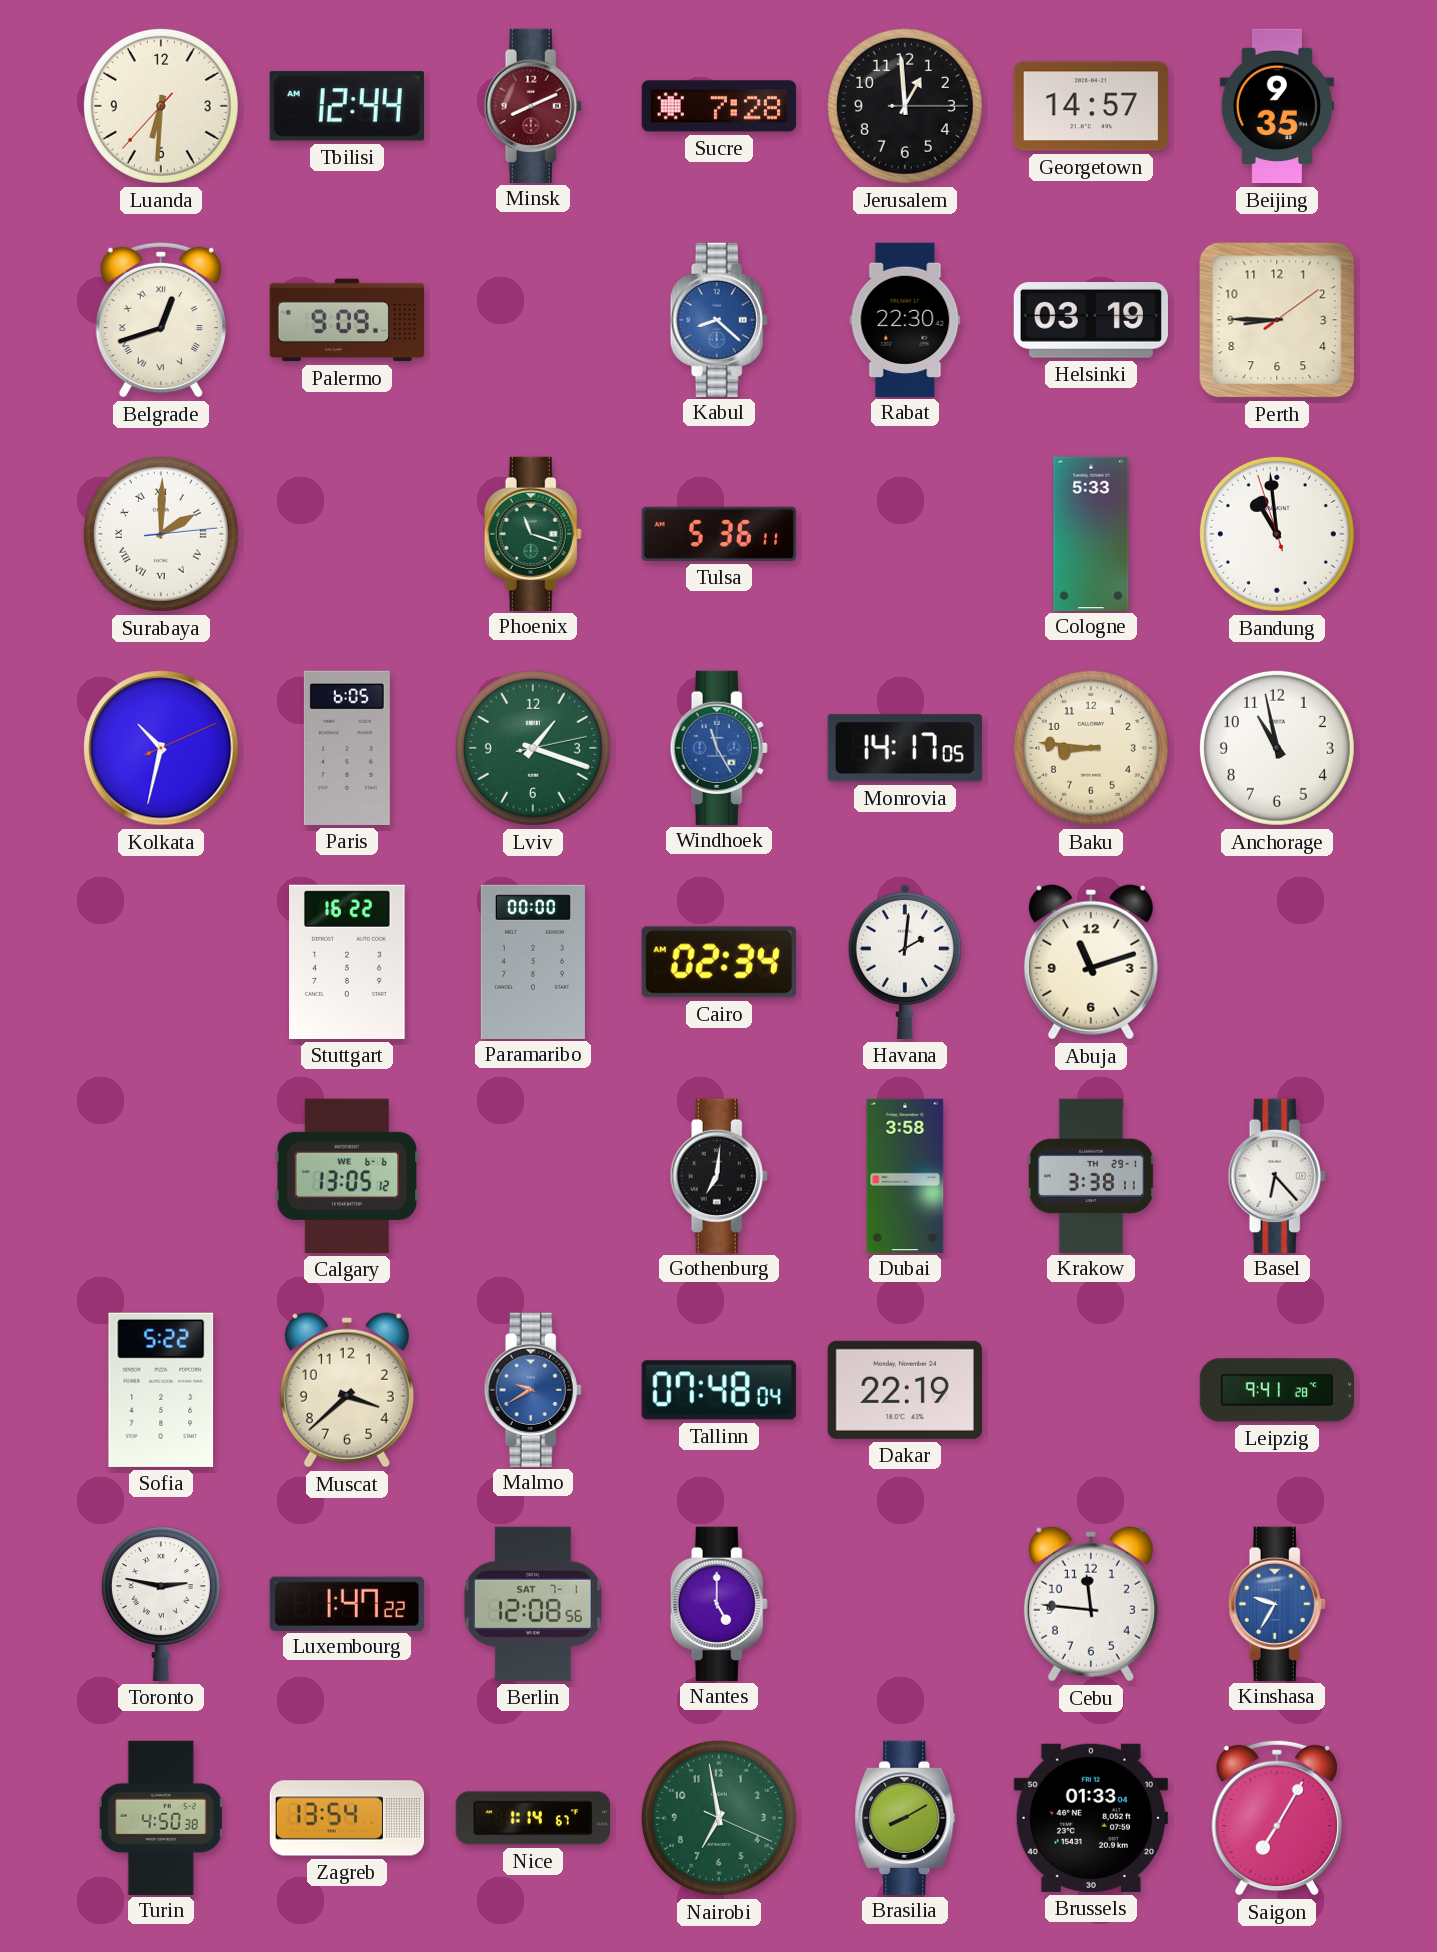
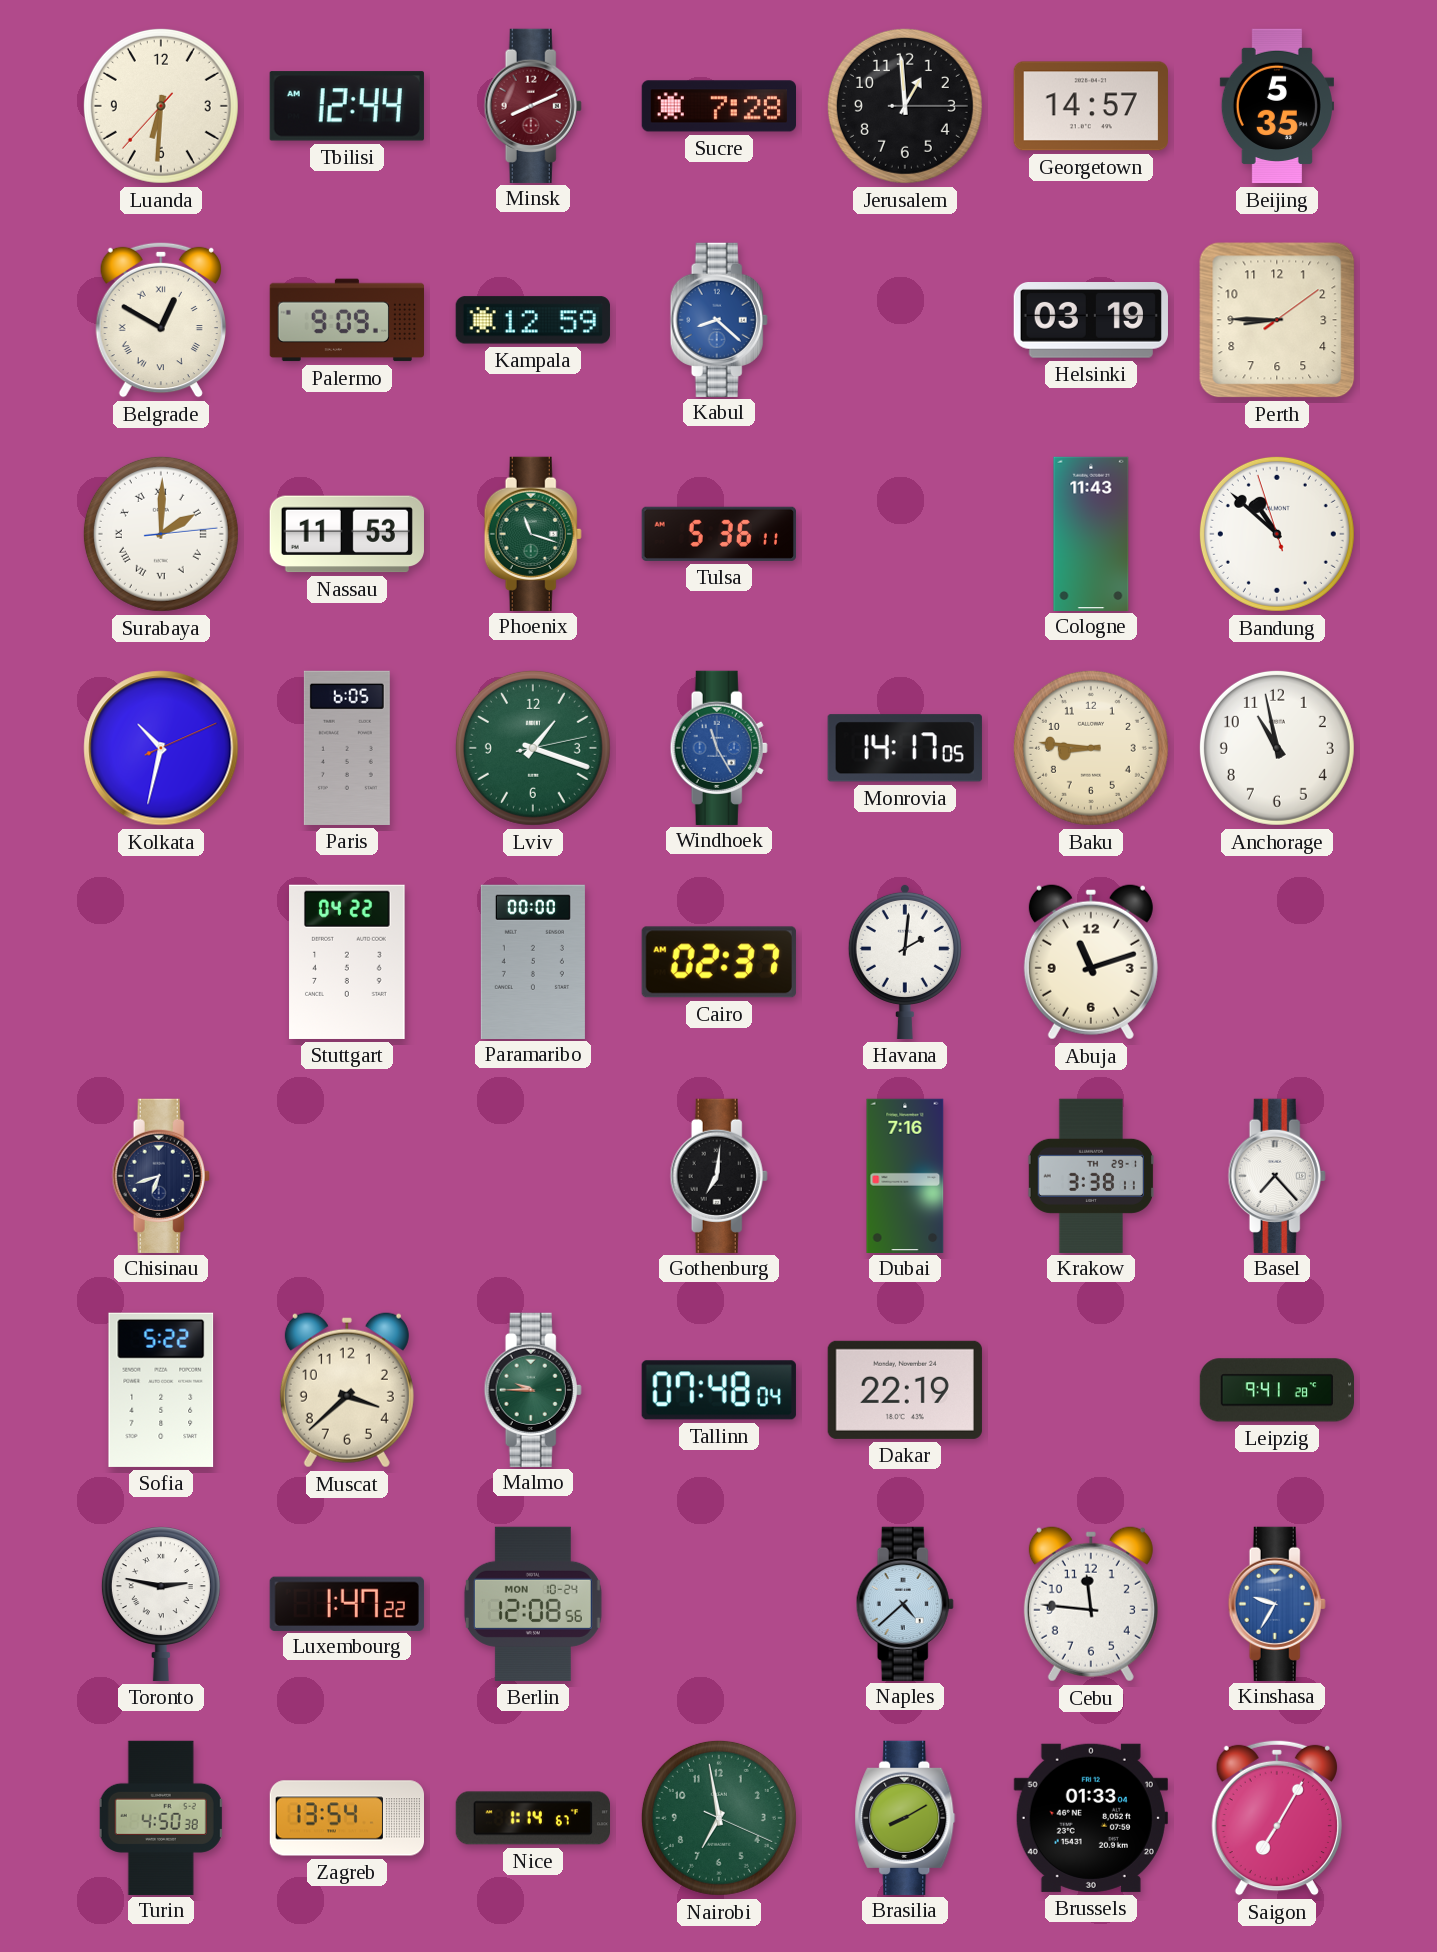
Beijing: 9:35 -> 5:35 (1277, 106)
Belgrade: 12:42 -> 12:50 (161, 320)
Kampala: none -> 12:59 (533, 320)
Rabat: 22:30 -> none (905, 319)
Nassau: none -> 11:53 (347, 534)
Cologne: 5:33 -> 11:43 (1091, 533)
Bandung: 10:58 -> 10:51 (1277, 534)
Stuttgart: 16:22 -> 04:22 (347, 962)
Cairo: 02:34 -> 02:37 (719, 962)
Chisinau: none -> 6:42 (161, 1175)
Calgary: 13:05 -> none (347, 1176)
Dubai: 3:58 -> 7:16 (905, 1175)
Basel: 6:23 -> 7:23 (1277, 1175)
Malmo: 9:40 -> 9:45 (533, 1389)
Malmo dial: blue -> green (533, 1389)
Berlin date: SAT 7-1 -> MON 10-24 (533, 1604)
Nantes: 5:00 -> none (719, 1603)
Naples: none -> 4:38 (905, 1603)
